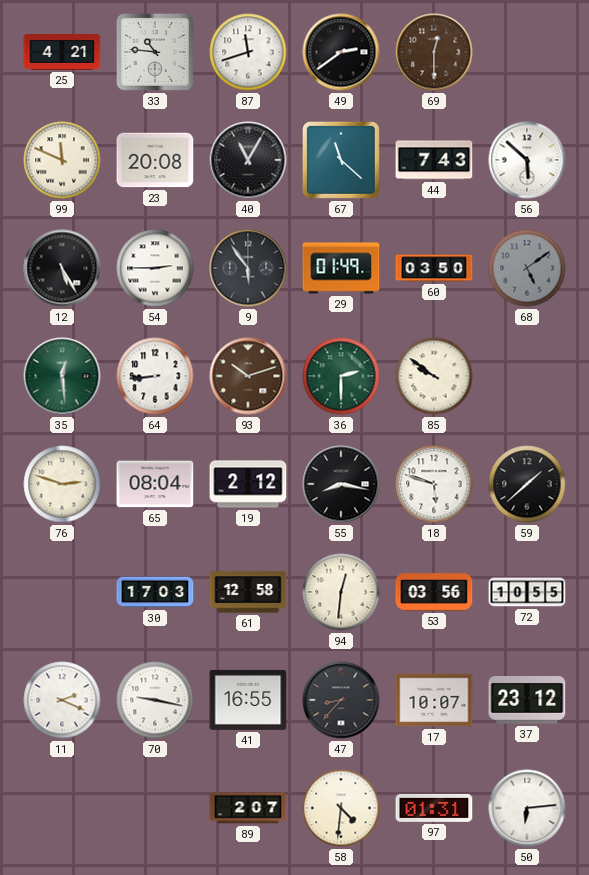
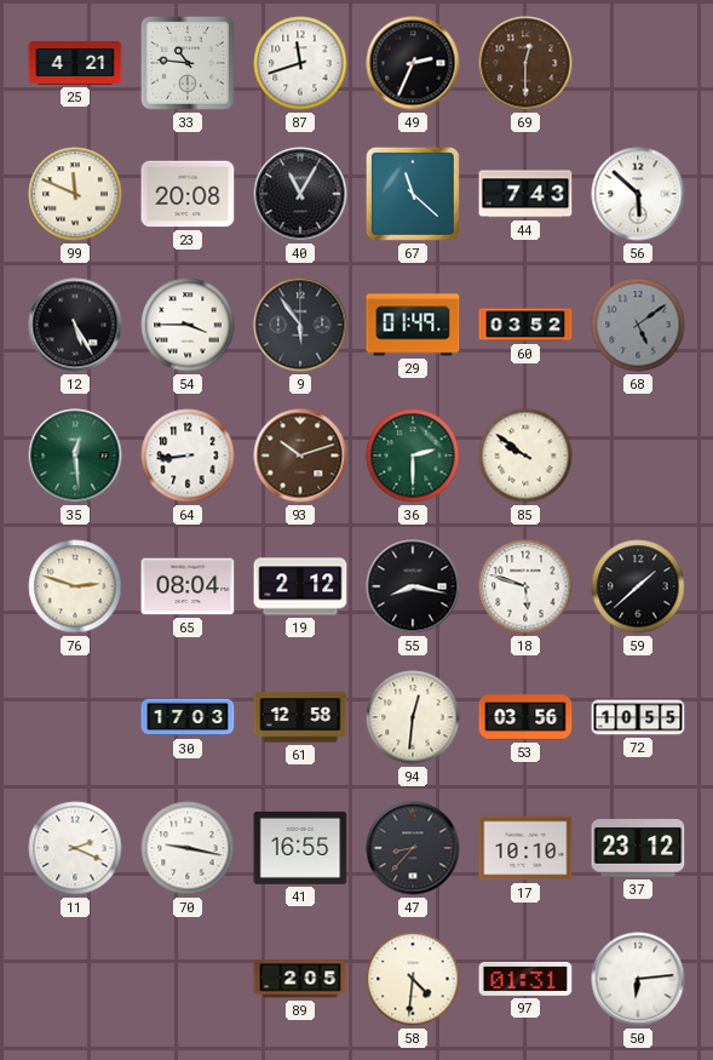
49: 2:39 -> 2:34 (413, 63)
54: 2:45 -> 3:45 (188, 325)
60: 03:50 -> 03:52 (525, 325)
17: 10:07 -> 10:10 (525, 848)
89: 2:07 -> 2:05 (300, 979)
